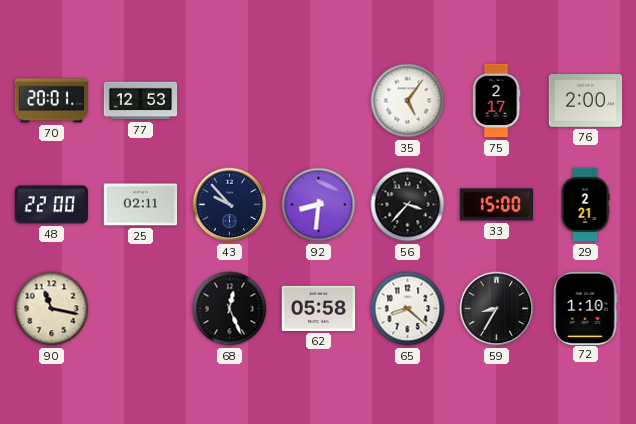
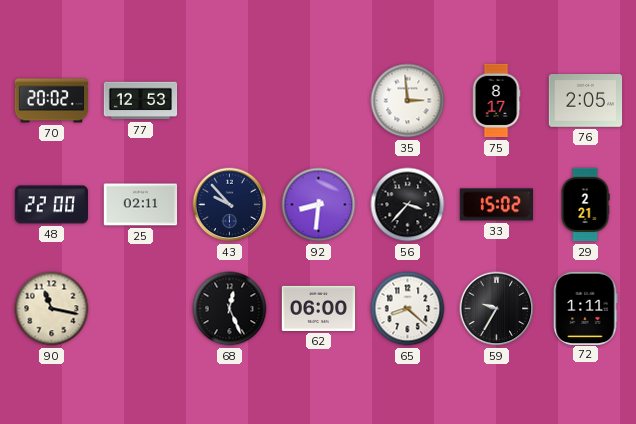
70: 20:01 -> 20:02 (52, 101)
35: 5:06 -> 2:59 (408, 101)
75: 2:17 -> 8:17 (496, 101)
76: 2:00 -> 2:05 (586, 101)
33: 15:00 -> 15:02 (497, 205)
62: 05:58 -> 06:00 (319, 308)
59: 8:35 -> 9:35 (497, 309)
72: 1:10 -> 1:11 (585, 308)
